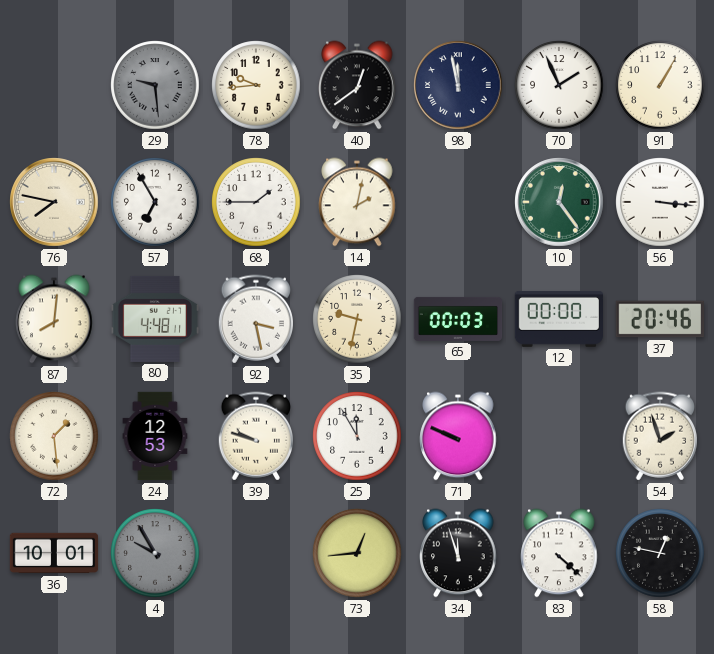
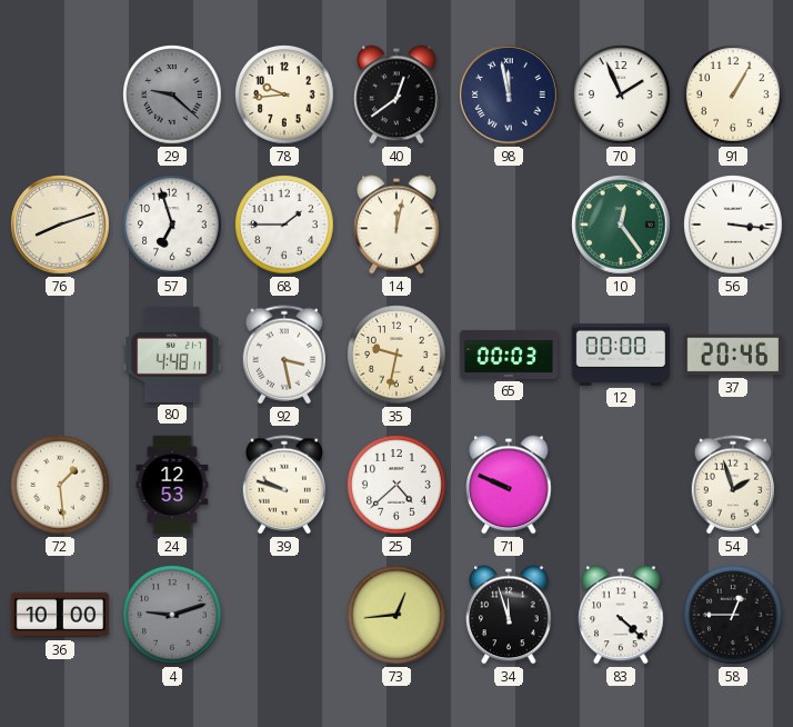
29: 9:29 -> 9:22 (172, 94)
76: 7:47 -> 8:12 (60, 225)
57: 6:55 -> 6:57 (172, 225)
14: 2:02 -> 12:02 (396, 225)
87: 8:01 -> none (54, 319)
25: 11:55 -> 4:38 (396, 485)
36: 10:01 -> 10:00 (60, 615)
4: 9:55 -> 9:12 (172, 615)
58: 12:47 -> 12:45 (733, 615)
